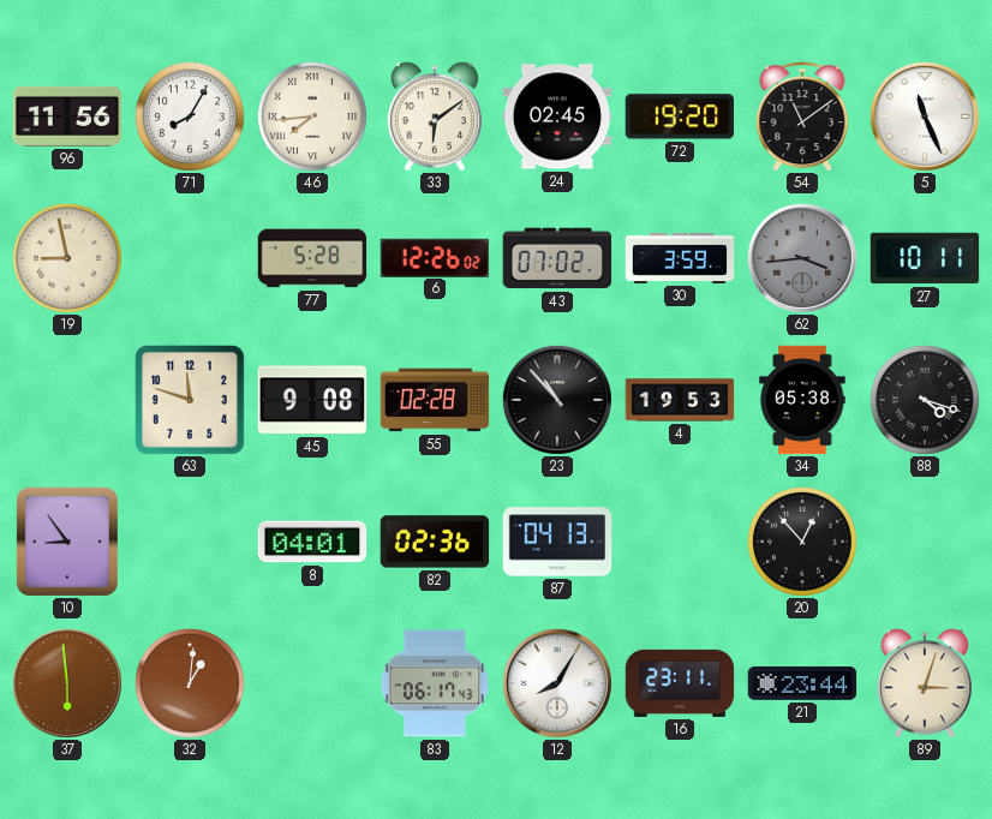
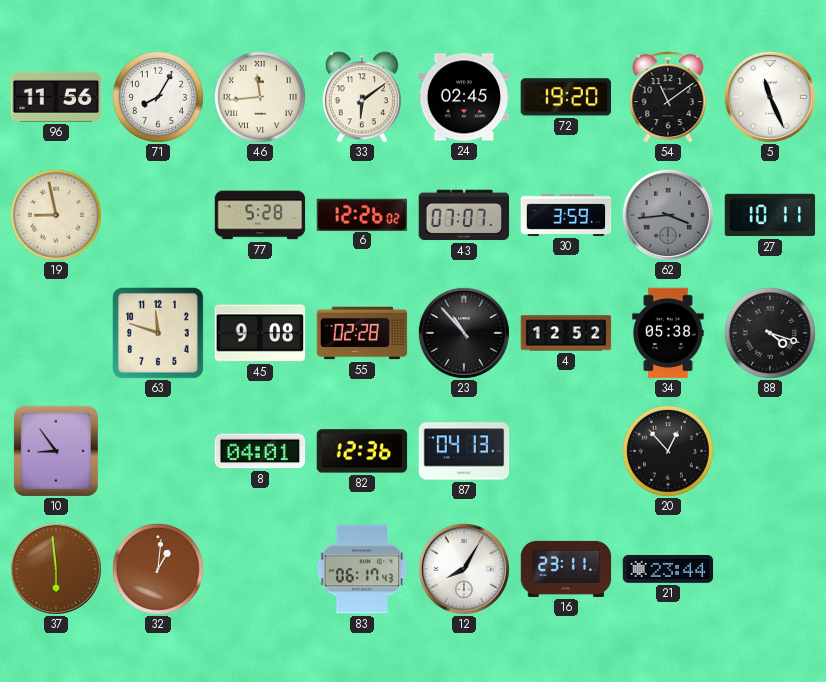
46: 7:44 -> 11:44 (260, 97)
43: 07:02 -> 07:07 (464, 215)
4: 19:53 -> 12:52 (566, 333)
82: 02:36 -> 12:36 (362, 451)
89: 3:03 -> none (925, 683)
